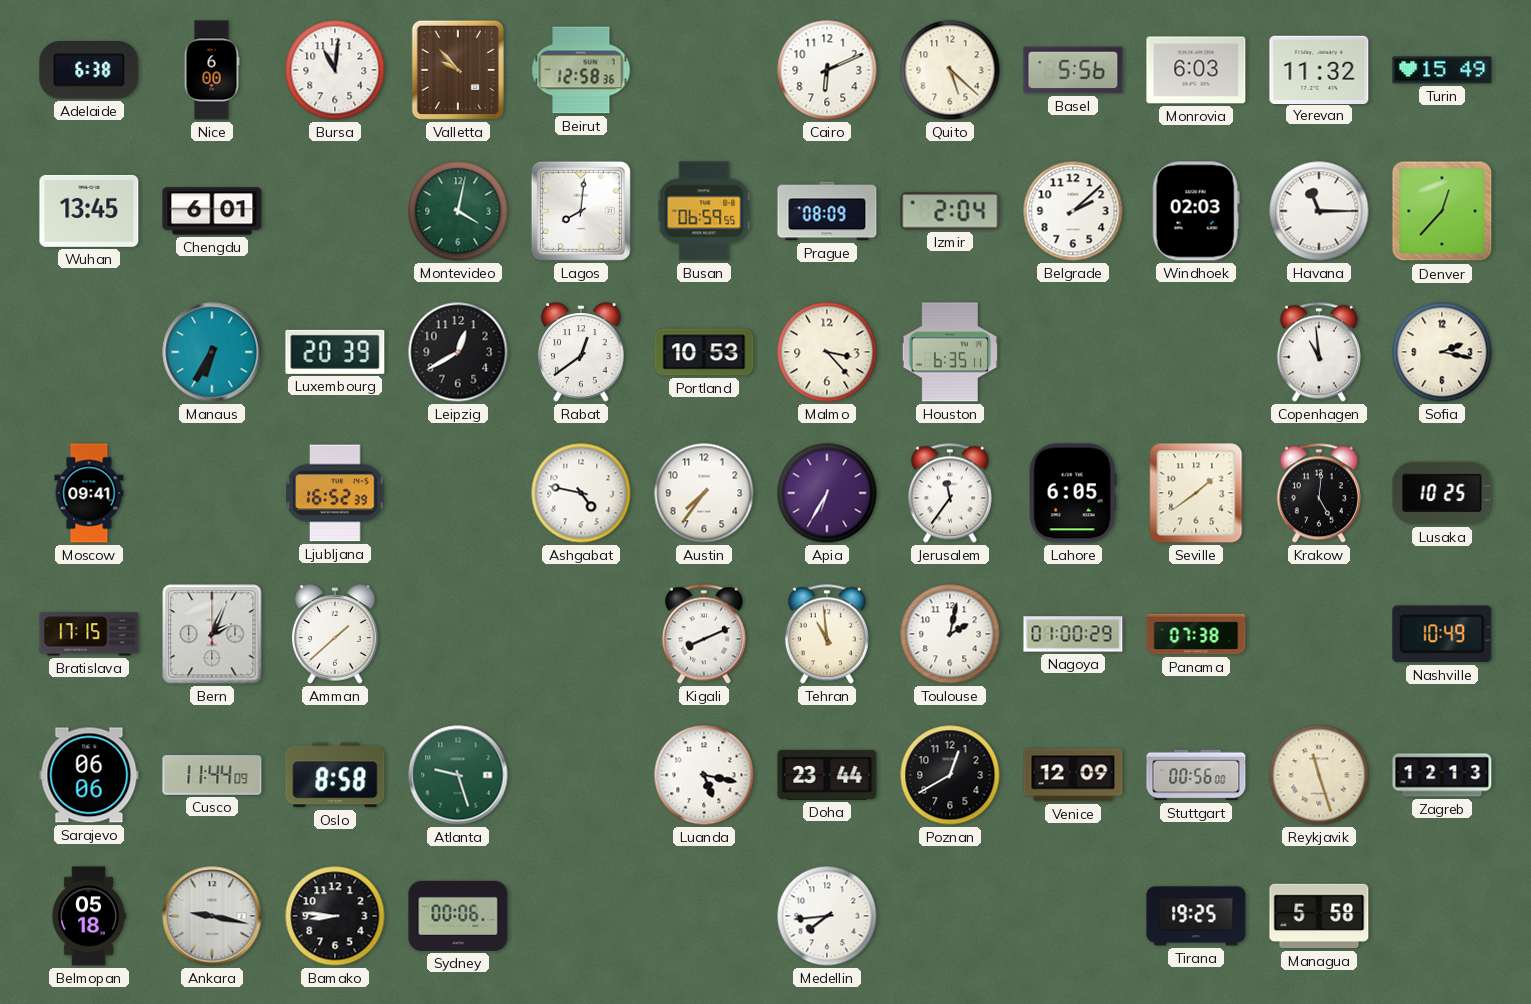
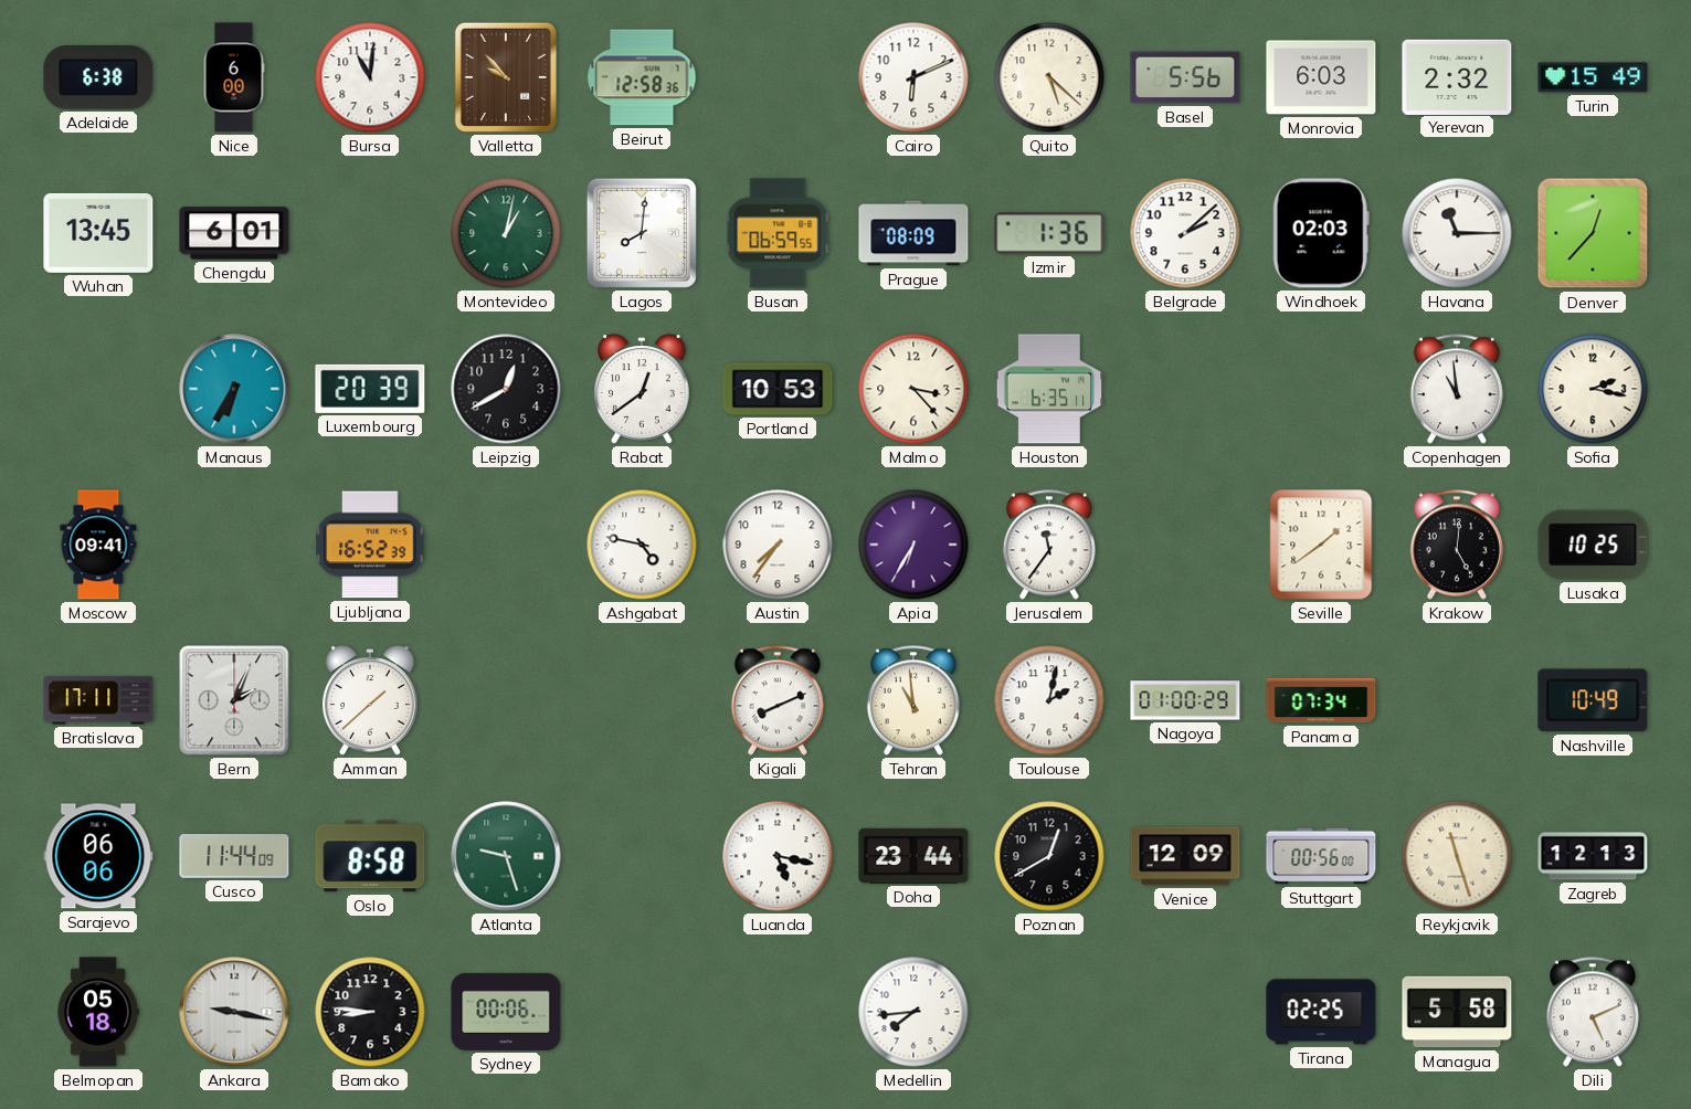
Yerevan: 11:32 -> 2:32 (1457, 76)
Montevideo: 4:02 -> 1:02 (506, 233)
Izmir: 2:04 -> 1:36 (1049, 233)
Lahore: 6:05 -> none (1073, 493)
Bratislava: 17:15 -> 17:11 (98, 700)
Panama: 07:38 -> 07:34 (1321, 700)
Tirana: 19:25 -> 02:25 (1321, 1012)
Dili: none -> 5:11 (1593, 1012)
